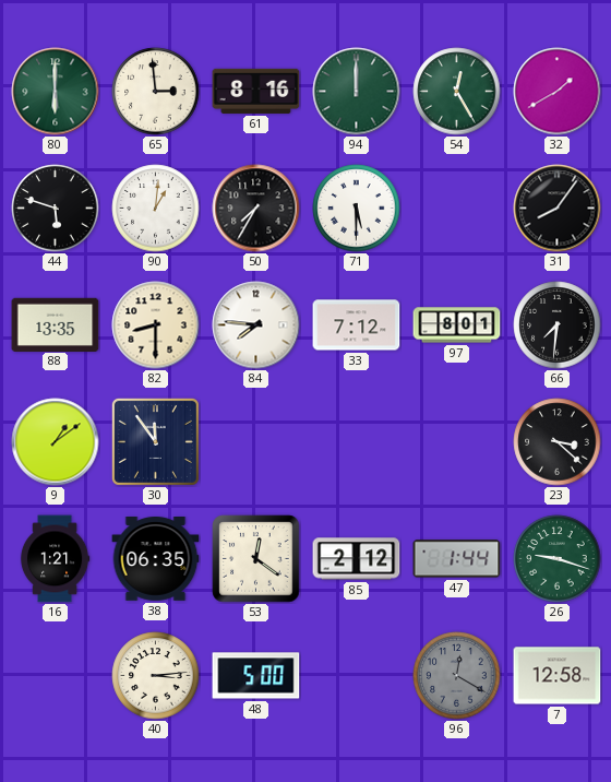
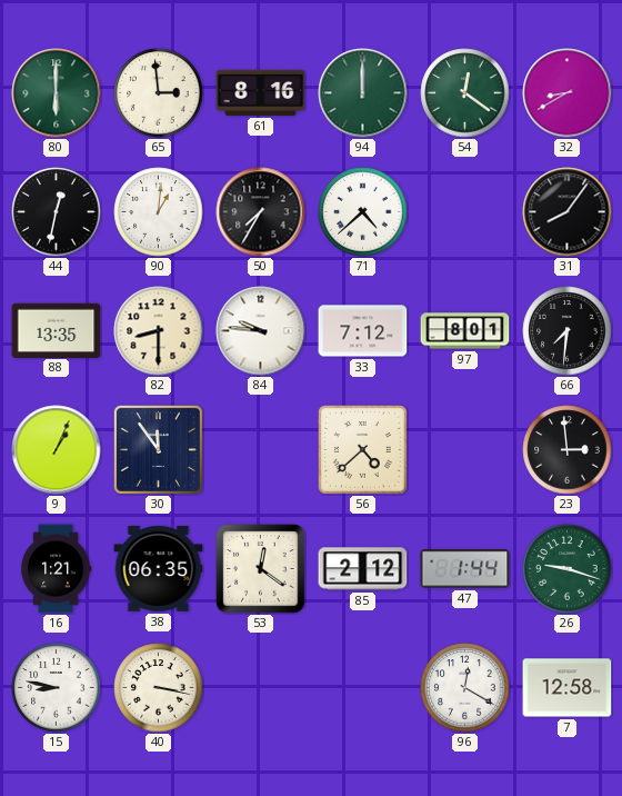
54: 12:25 -> 12:21 (465, 93)
32: 1:40 -> 8:40 (568, 93)
44: 5:48 -> 12:32 (57, 212)
71: 5:30 -> 4:38 (363, 212)
84: 7:46 -> 9:46 (261, 331)
9: 1:09 -> 1:04 (57, 450)
56: none -> 4:38 (363, 450)
23: 3:22 -> 2:59 (568, 450)
15: none -> 8:47 (57, 688)
40: 3:14 -> 3:17 (159, 688)
48: 5:00 -> none (256, 676)
96 dial: grey -> white (465, 688)
